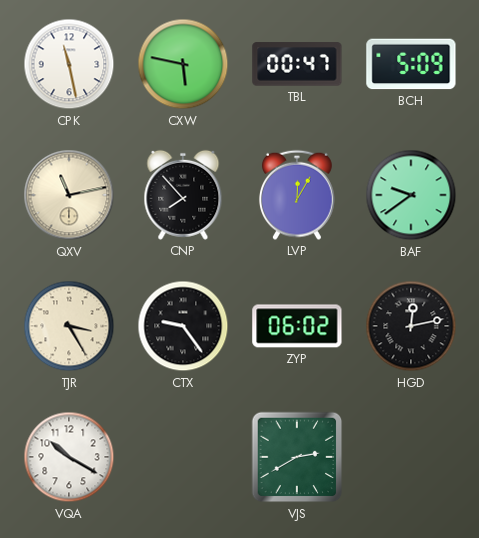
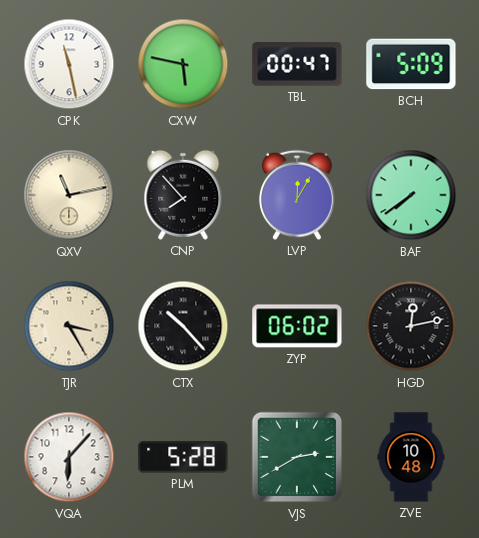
BAF: 9:39 -> 7:39 (411, 195)
CTX: 9:24 -> 10:23 (183, 326)
VQA: 10:20 -> 6:07 (69, 457)
PLM: none -> 5:28 (183, 457)
ZVE: none -> 10:48 (411, 457)
